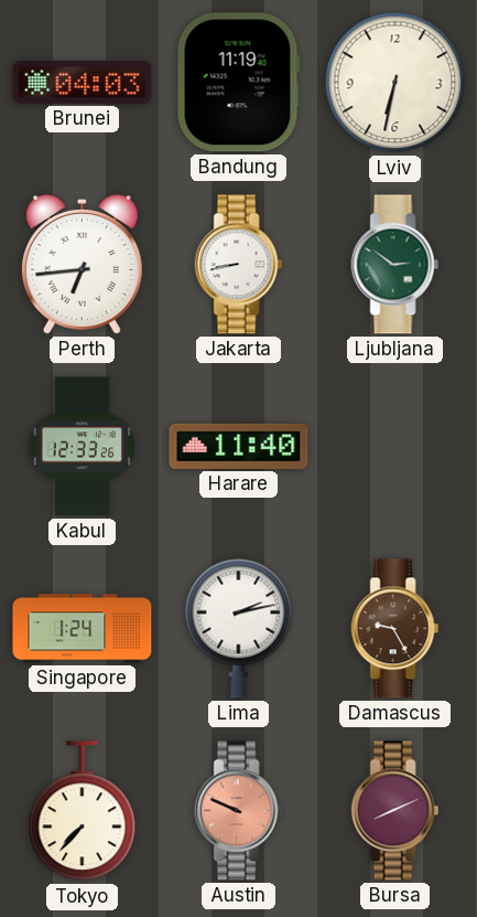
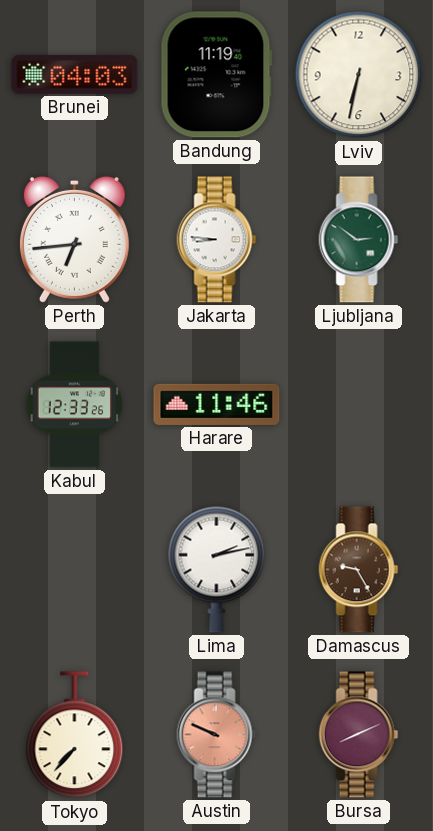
Jakarta: 8:43 -> 8:46 (217, 240)
Harare: 11:40 -> 11:46 (217, 404)
Singapore: 1:24 -> none (83, 629)
